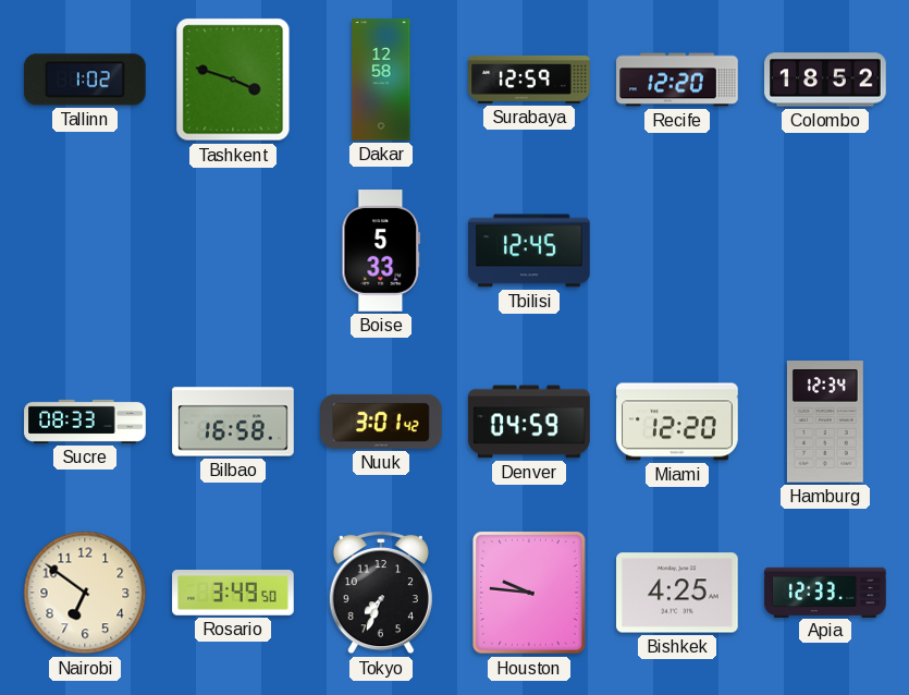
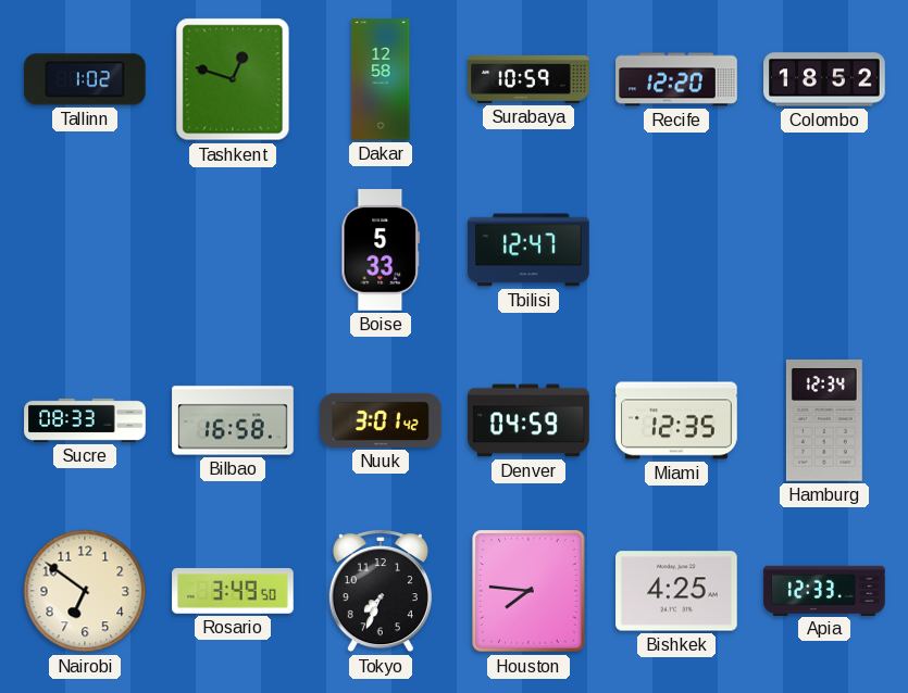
Tashkent: 3:48 -> 12:48 (233, 79)
Surabaya: 12:59 -> 10:59 (528, 79)
Tbilisi: 12:45 -> 12:47 (530, 250)
Miami: 12:20 -> 12:35 (676, 420)
Houston: 9:46 -> 7:46 (528, 591)
